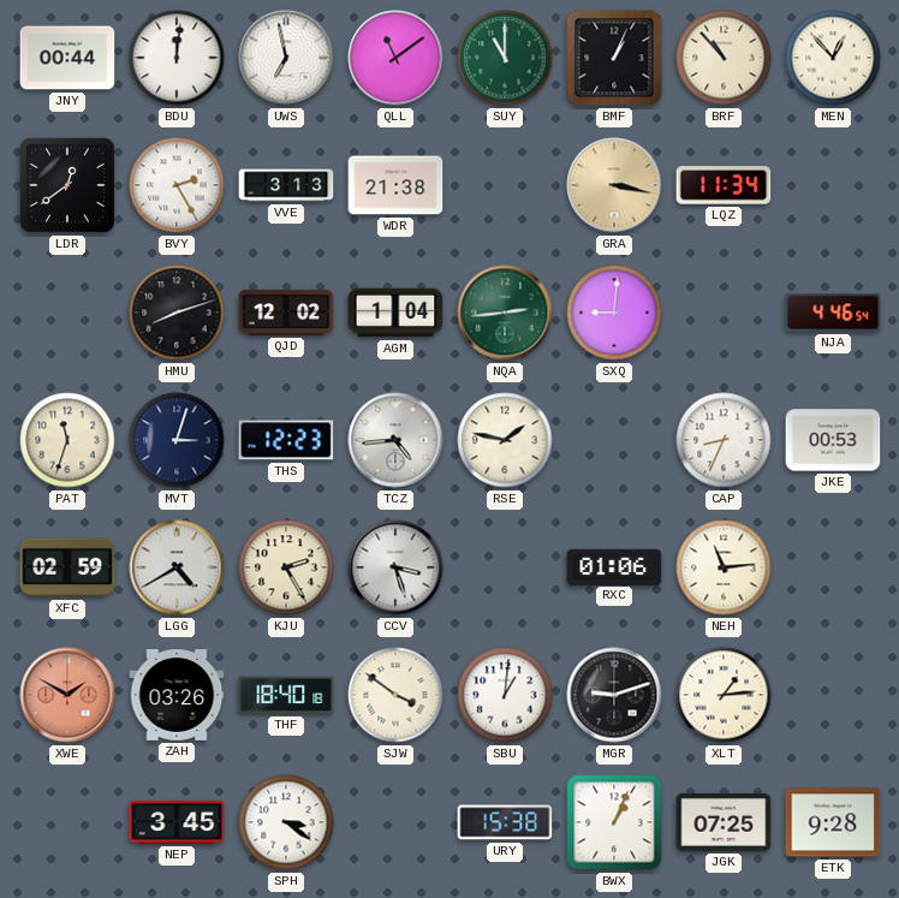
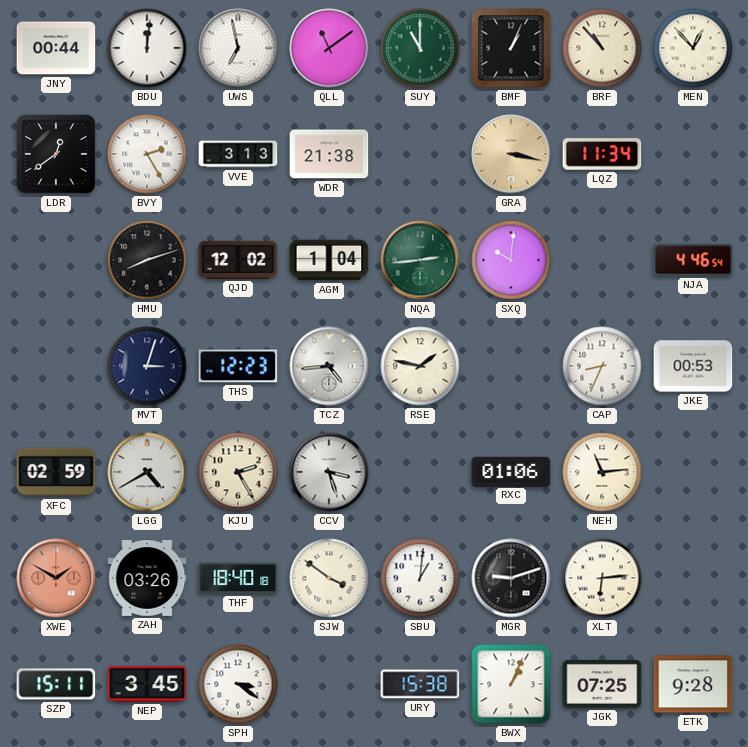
SXQ: 9:01 -> 10:01 (511, 260)
PAT: 11:33 -> none (67, 440)
XLT: 1:14 -> 6:14 (602, 578)
SZP: none -> 15:11 (56, 684)
